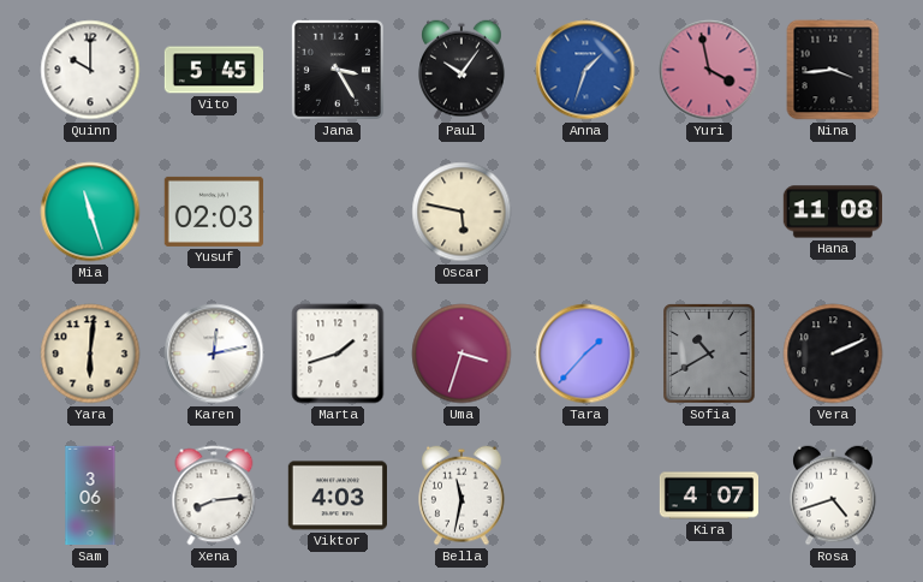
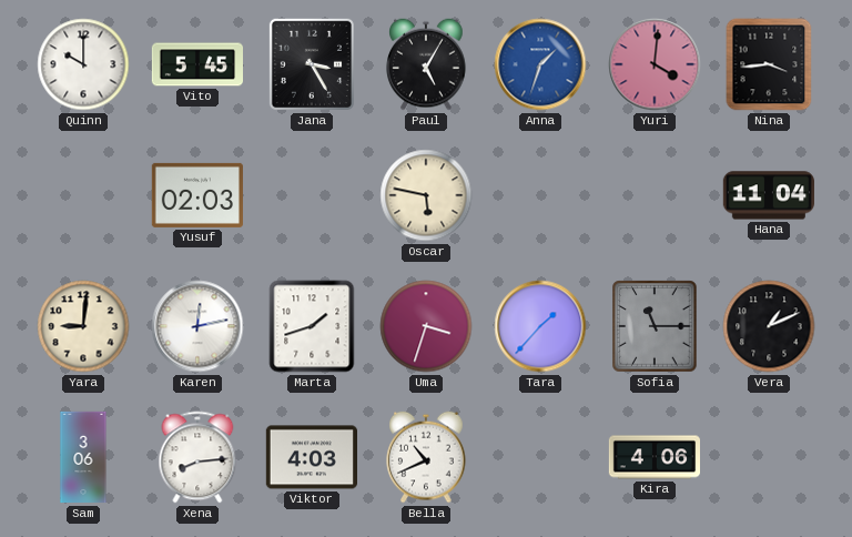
Paul: 10:06 -> 5:05 (426, 64)
Yuri: 3:58 -> 4:01 (655, 64)
Mia: 11:27 -> none (90, 212)
Hana: 11:08 -> 11:04 (768, 195)
Yara: 6:01 -> 9:01 (83, 326)
Sofia: 10:40 -> 11:15 (655, 326)
Vera: 2:11 -> 1:11 (769, 326)
Bella: 11:32 -> 10:41 (426, 457)
Kira: 4:07 -> 4:06 (653, 457)
Rosa: 4:42 -> none (833, 495)
